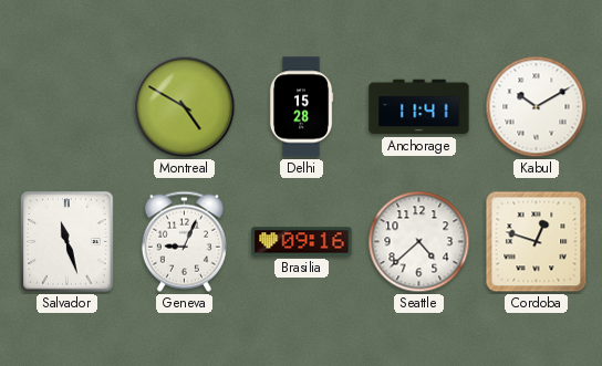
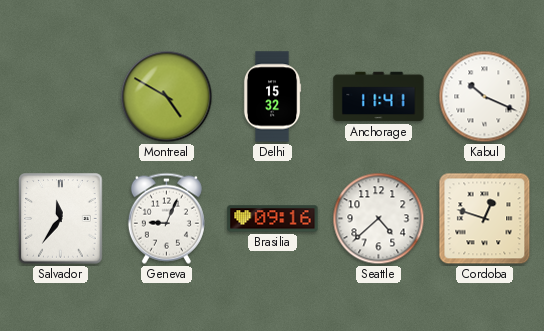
Delhi: 15:28 -> 15:32 (272, 97)
Kabul: 10:10 -> 10:19 (485, 97)
Salvador: 11:27 -> 11:36 (61, 219)
